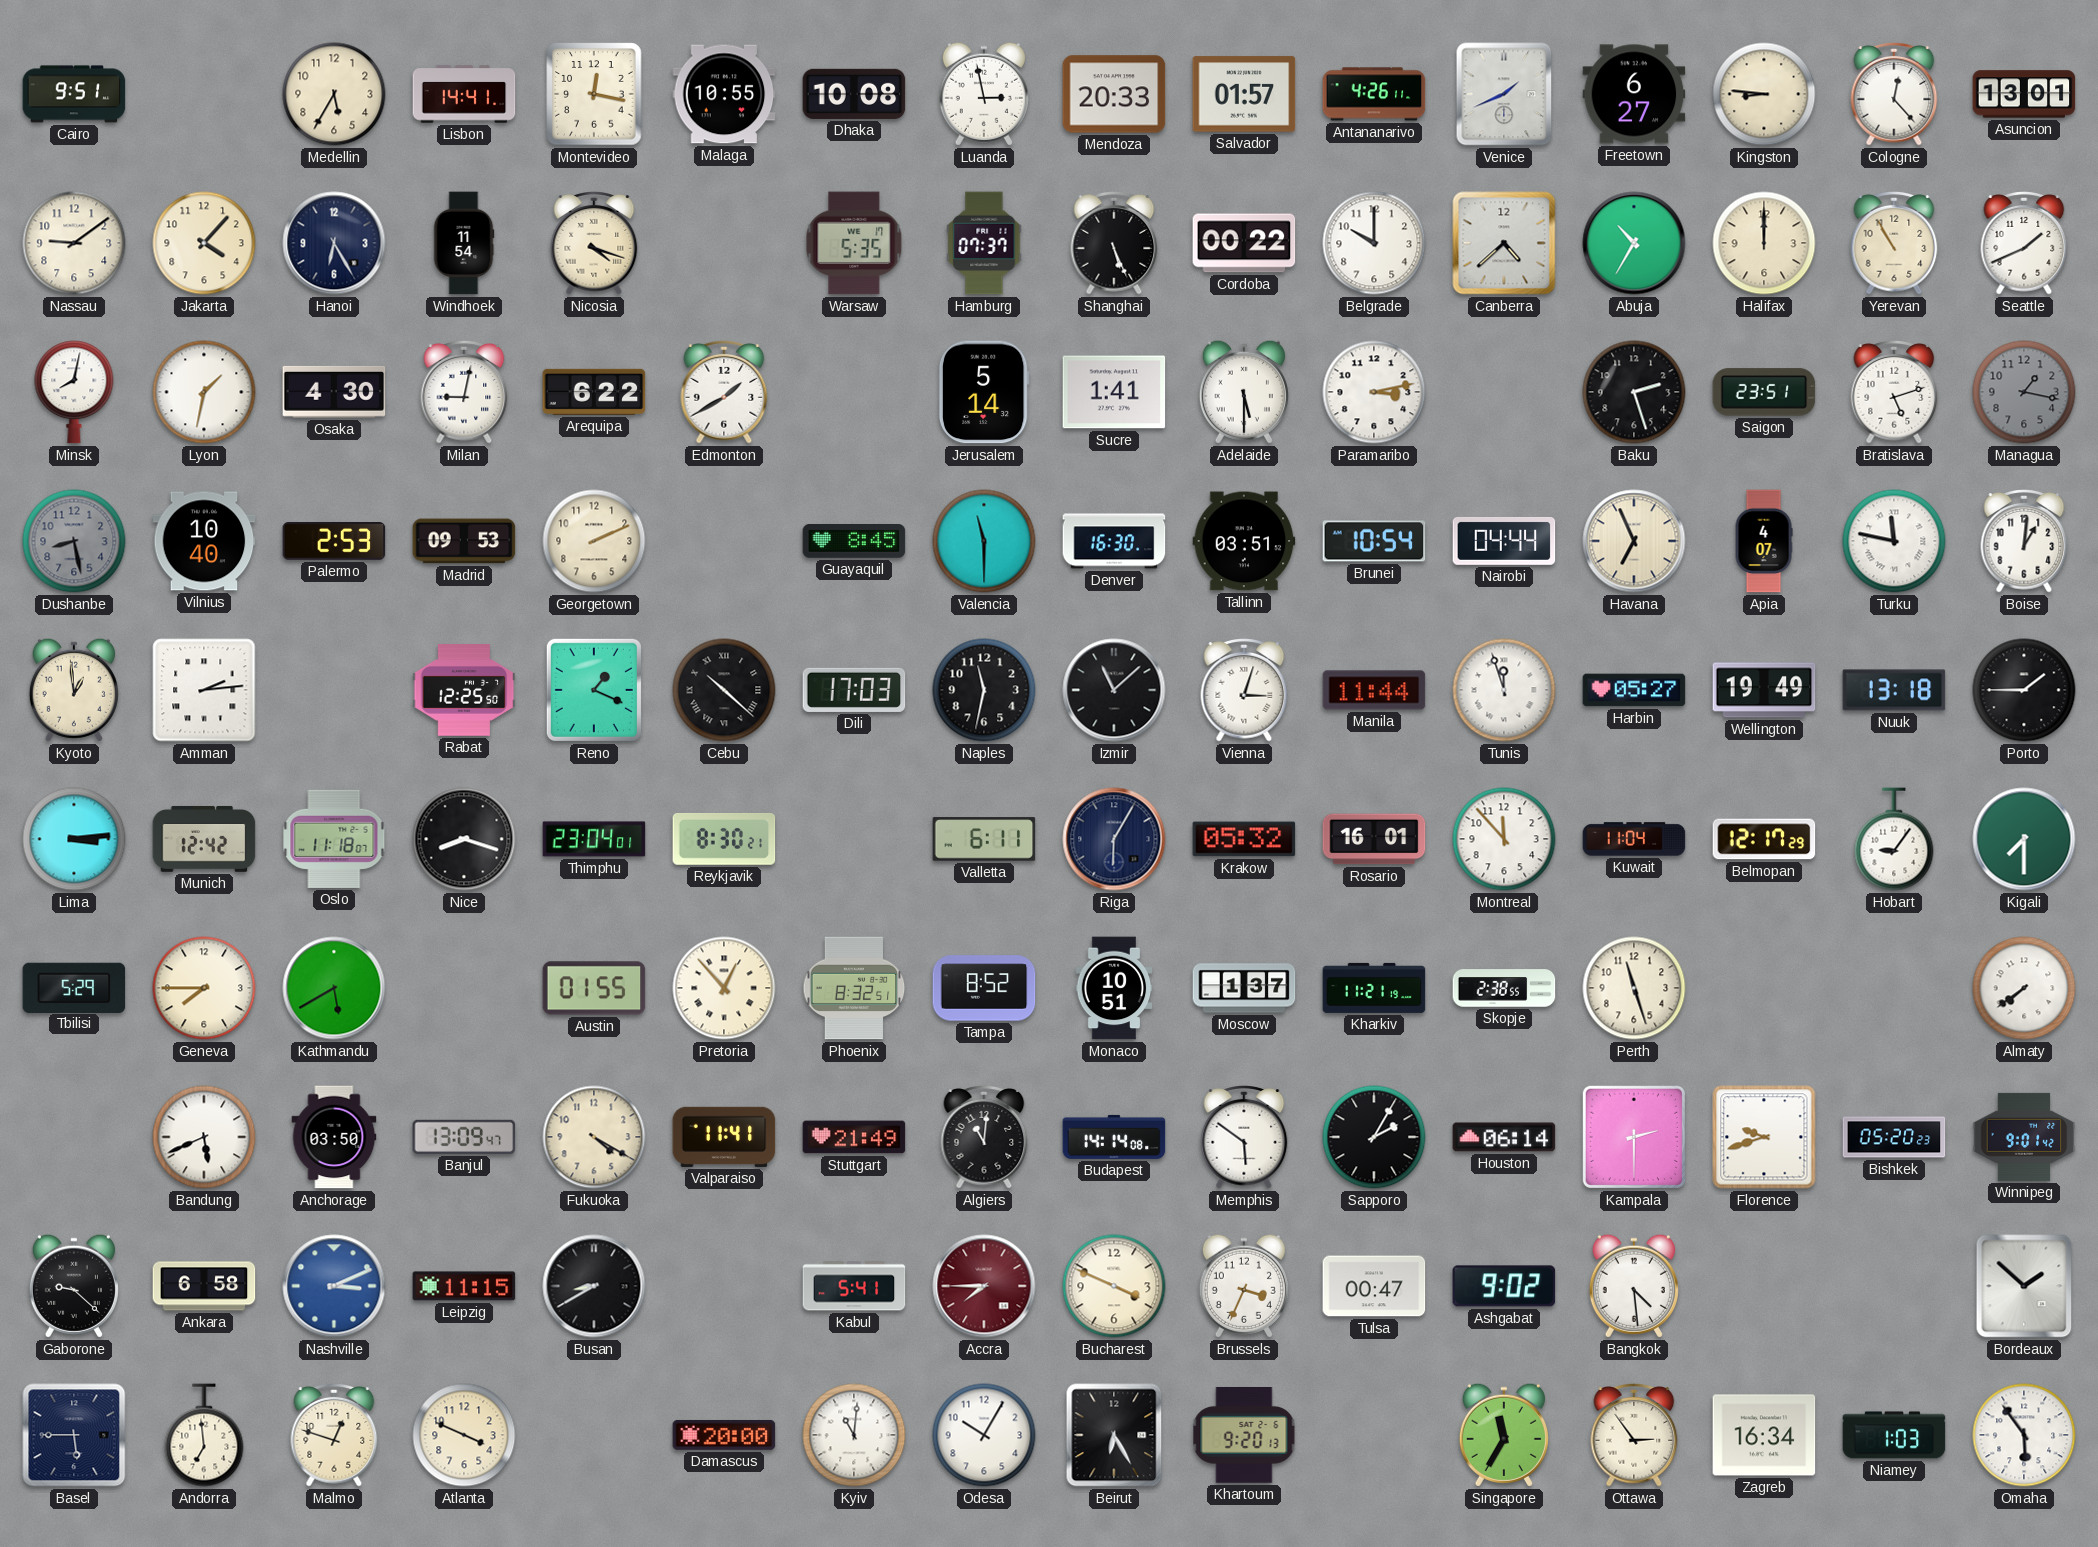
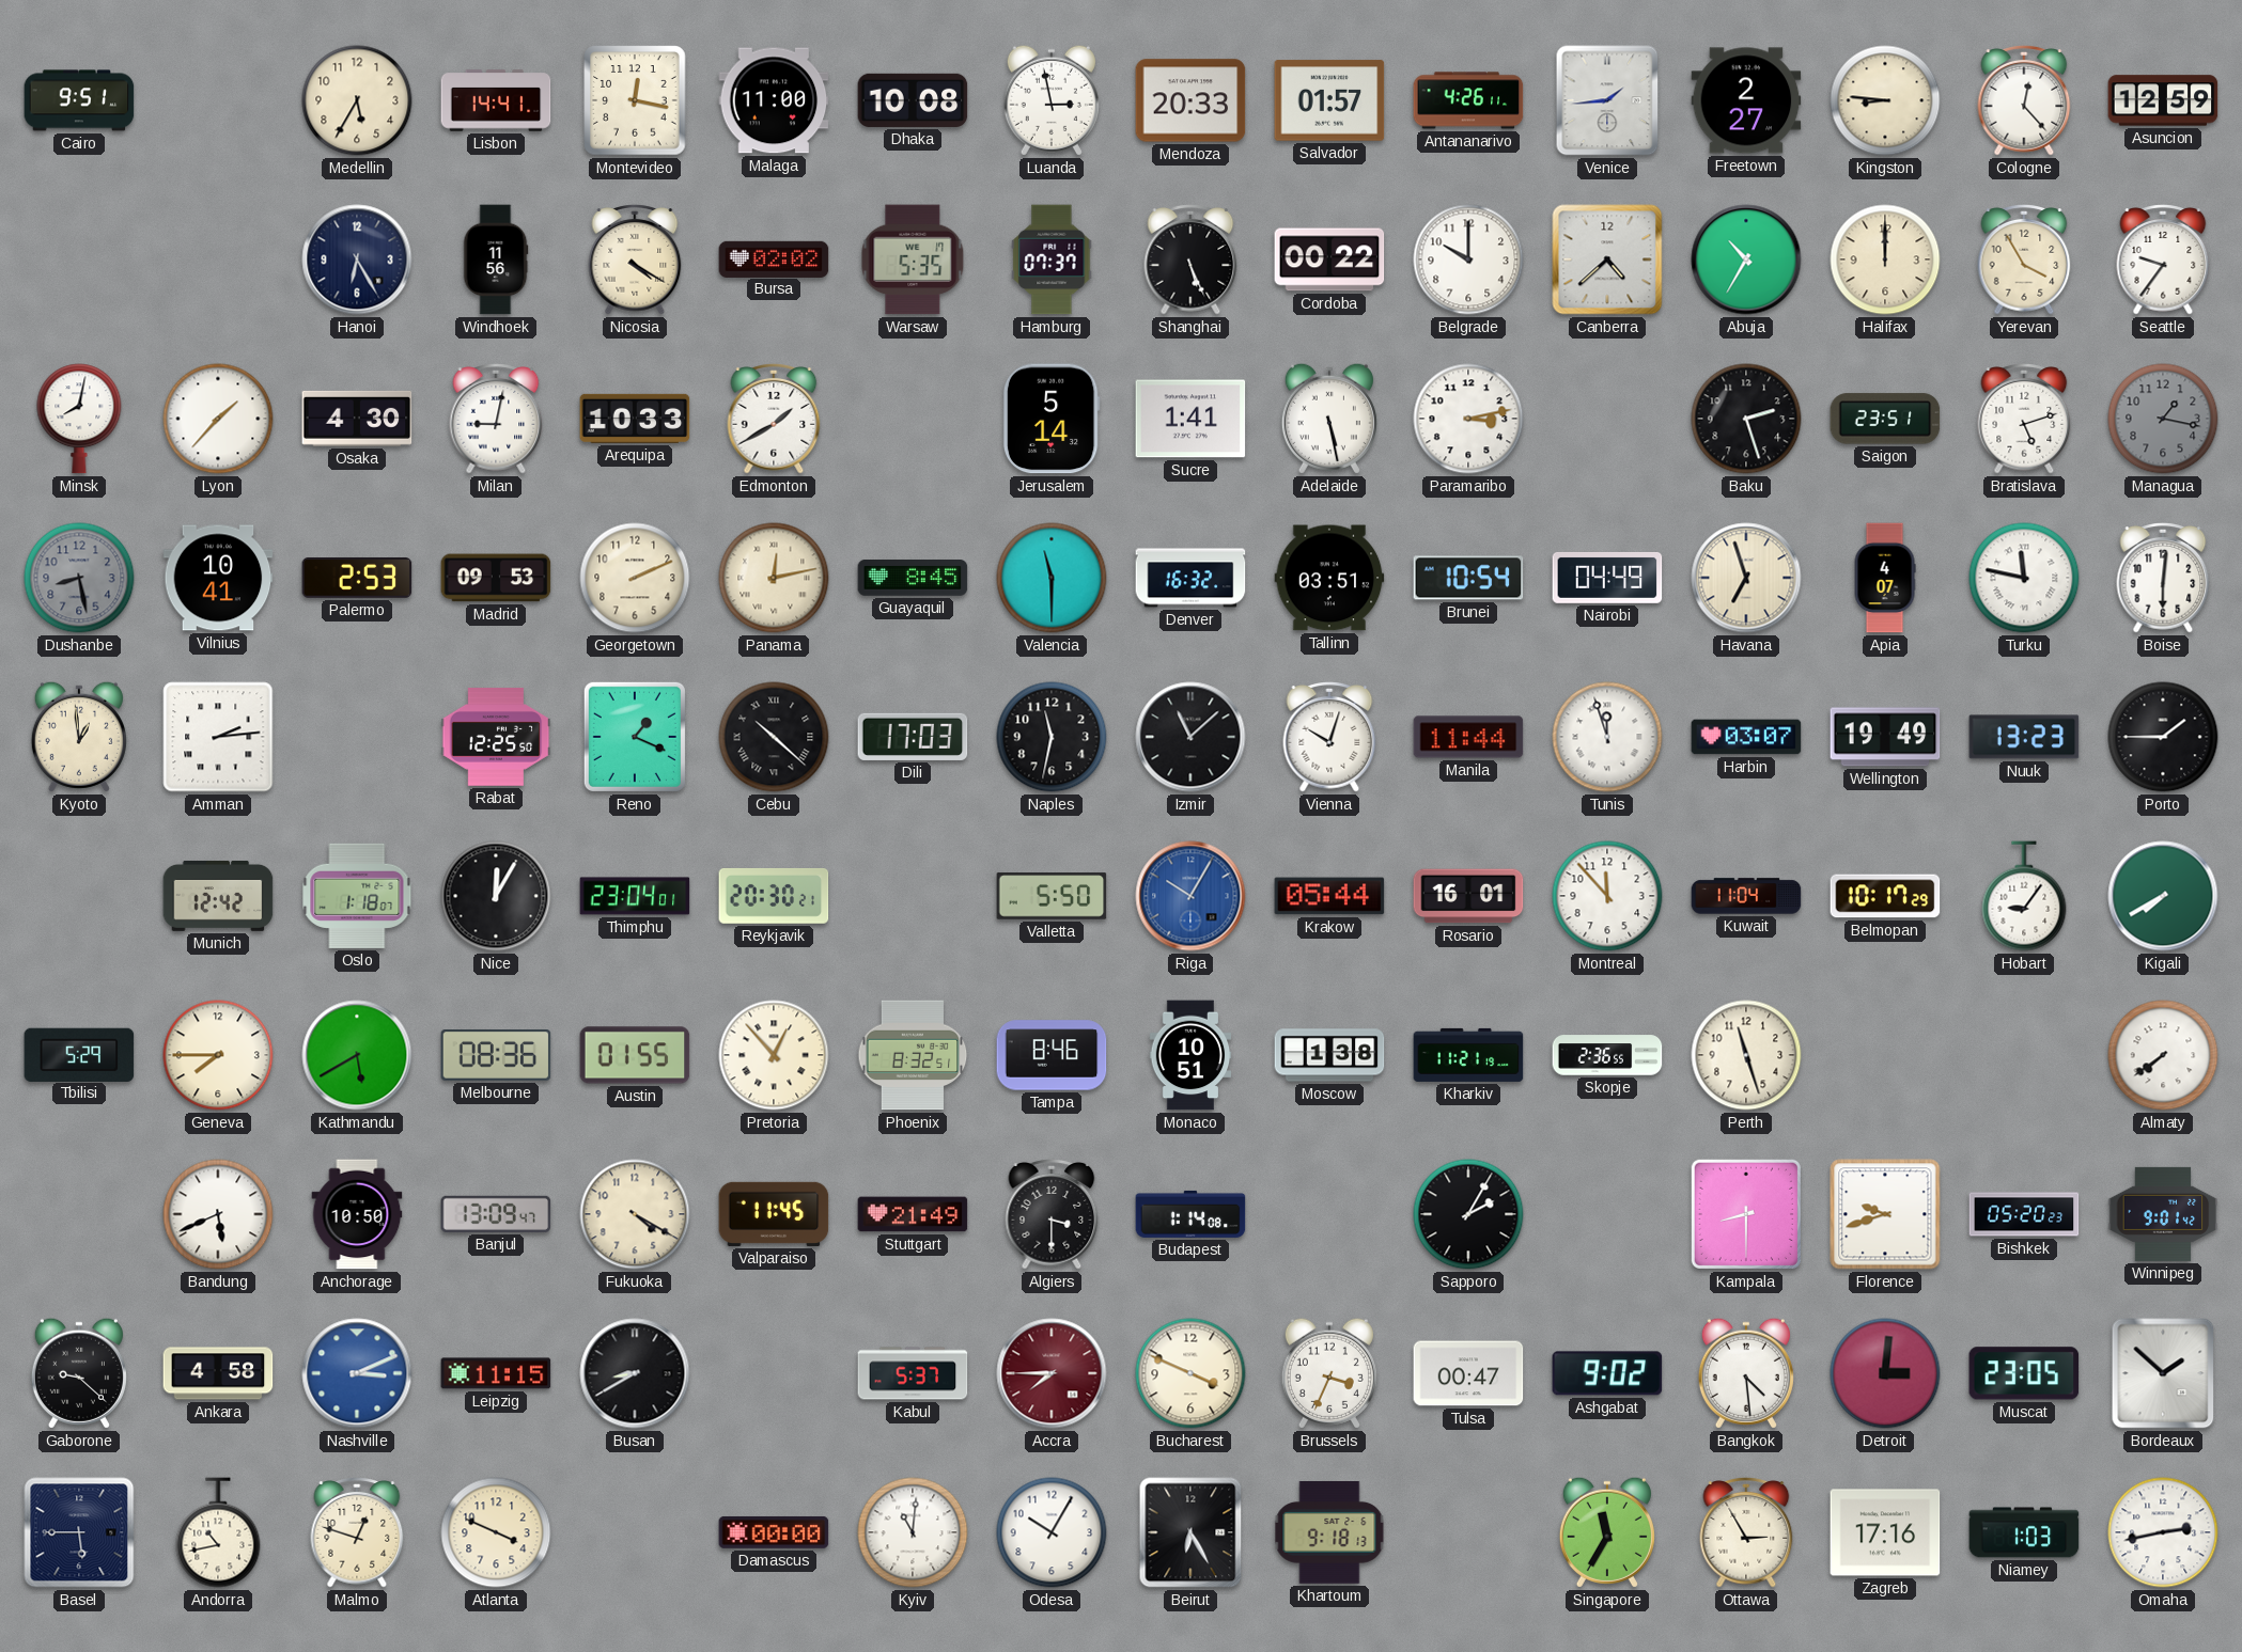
Malaga: 10:55 -> 11:00 (774, 100)
Venice: 1:41 -> 1:44 (1607, 100)
Freetown: 6:27 -> 2:27 (1746, 100)
Asuncion: 13:01 -> 12:59 (2163, 100)
Nassau: 9:09 -> none (74, 243)
Jakarta: 4:07 -> none (204, 243)
Windhoek: 11:54 -> 11:56 (496, 259)
Nicosia: 4:18 -> 4:20 (635, 261)
Bursa: none -> 02:02 (774, 258)
Yerevan: 10:55 -> 3:55 (2024, 261)
Seattle: 1:41 -> 9:36 (2163, 261)
Lyon: 1:32 -> 1:37 (218, 419)
Arequipa: 6:22 -> 10:33 (635, 419)
Adelaide: 5:30 -> 5:28 (1329, 419)
Vilnius: 10:40 -> 10:41 (218, 578)
Panama: none -> 12:13 (774, 578)
Denver: 16:30 -> 16:32 (1190, 578)
Nairobi: 04:44 -> 04:49 (1607, 578)
Havana: 6:56 -> 6:57 (1746, 578)
Boise: 1:01 -> 6:01 (2163, 579)
Vienna: 3:03 -> 10:03 (1329, 738)
Harbin: 05:27 -> 03:07 (1746, 737)
Nuuk: 13:18 -> 13:23 (2024, 737)
Lima: 3:14 -> none (74, 839)
Oslo: 11:18 -> 1:18 (357, 896)
Nice: 8:18 -> 12:05 (496, 896)
Reykjavik: 8:30 -> 20:30 (774, 896)
Valletta: 6:11 -> 5:50 (1052, 896)
Riga: 6:05 -> 10:05 (1190, 896)
Riga dial: navy -> blue (1190, 896)
Krakow: 05:32 -> 05:44 (1329, 896)
Belmopan: 12:17 -> 10:17 (1885, 896)
Kigali: 7:30 -> 7:40 (2163, 896)
Melbourne: none -> 08:36 (496, 1056)
Tampa: 8:52 -> 8:46 (1052, 1055)
Moscow: 1:37 -> 1:38 (1329, 1055)
Skopje: 2:38 -> 2:36 (1607, 1055)
Anchorage: 03:50 -> 10:50 (357, 1214)
Valparaiso: 11:41 -> 11:45 (774, 1214)
Algiers: 11:01 -> 3:30 (1052, 1215)
Budapest: 14:14 -> 1:14 (1190, 1214)
Memphis: 5:51 -> none (1244, 1138)
Houston: 06:14 -> none (1504, 1137)
Kampala: 2:30 -> 8:30 (1746, 1214)
Ankara: 6:58 -> 4:58 (218, 1373)
Kabul: 5:41 -> 5:37 (913, 1373)
Detroit: none -> 3:01 (1885, 1373)
Muscat: none -> 23:05 (2024, 1373)
Andorra: 6:59 -> 10:43 (218, 1532)
Damascus: 20:00 -> 00:00 (774, 1532)
Khartoum: 9:20 -> 9:18 (1329, 1532)
Ottawa: 2:54 -> 2:55 (1746, 1533)
Zagreb: 16:34 -> 17:16 (1885, 1532)
Omaha: 5:54 -> 2:43 (2163, 1532)
